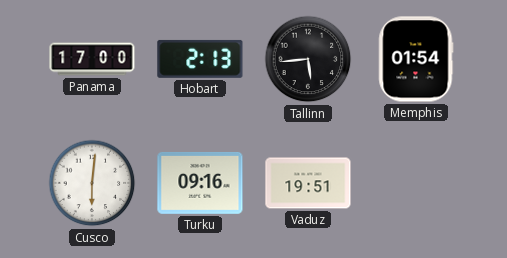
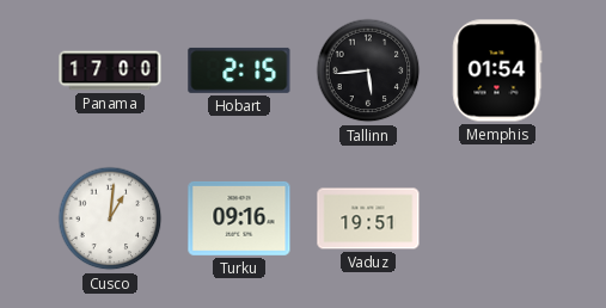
Hobart: 2:13 -> 2:15 (239, 70)
Cusco: 6:01 -> 1:01 (110, 218)
